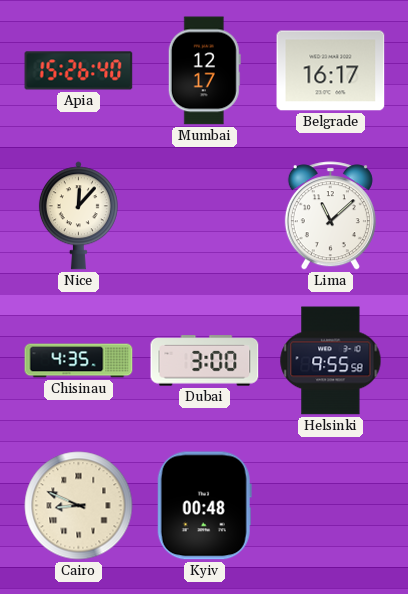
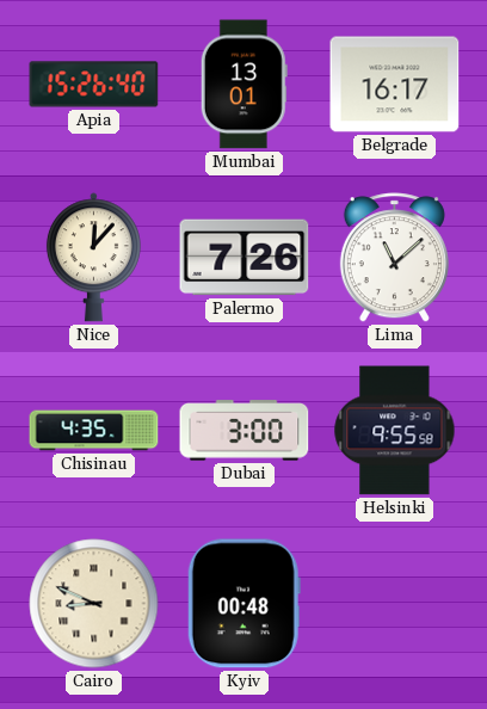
Mumbai: 12:17 -> 13:01 (243, 85)
Palermo: none -> 7:26 (245, 258)
